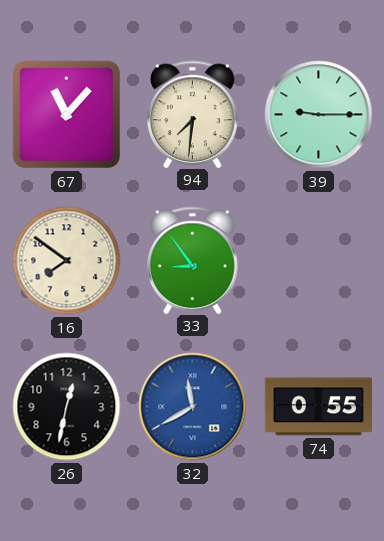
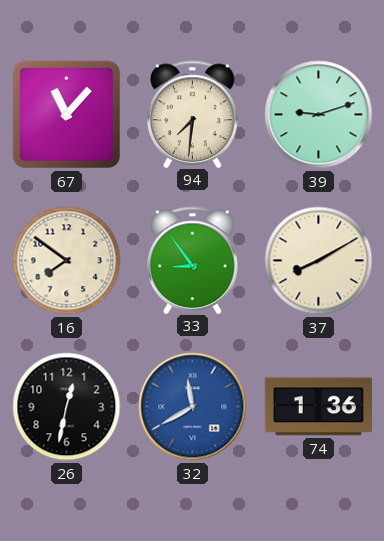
39: 9:15 -> 9:12 (319, 115)
37: none -> 8:10 (319, 261)
74: 0:55 -> 1:36 (318, 407)
